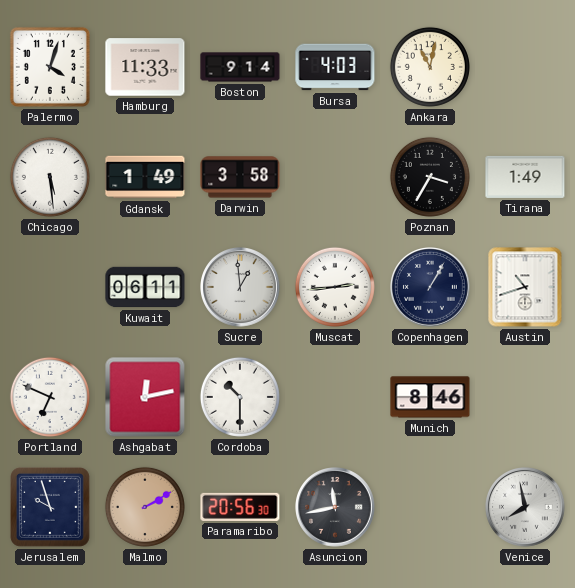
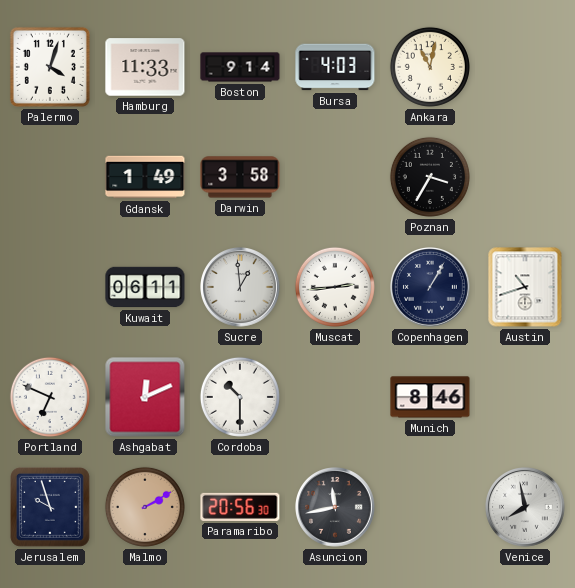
Chicago: 5:29 -> none (50, 177)
Tirana: 1:49 -> none (525, 177)
Ashgabat: 12:13 -> 12:11 (145, 397)
